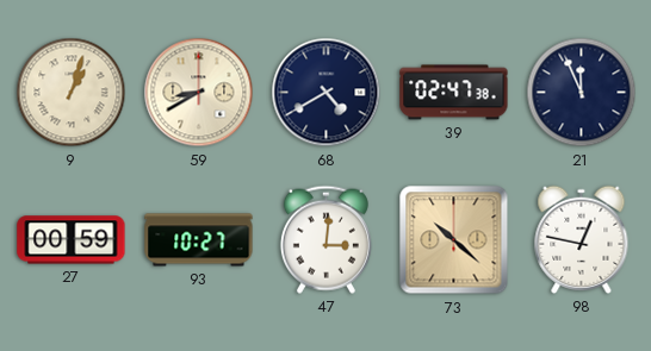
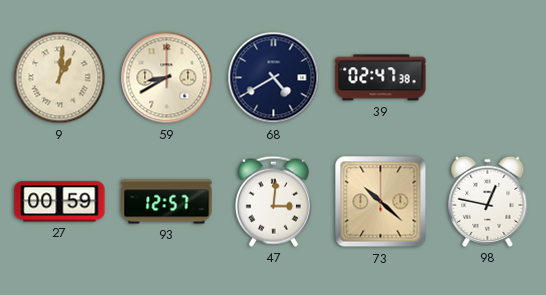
9: 1:03 -> 1:01 (60, 78)
21: 11:56 -> none (582, 93)
93: 10:27 -> 12:57 (167, 202)
